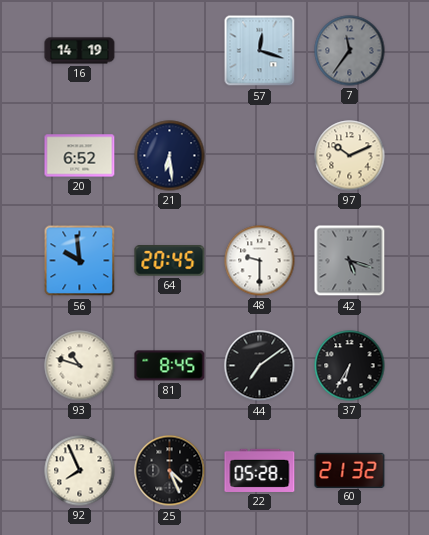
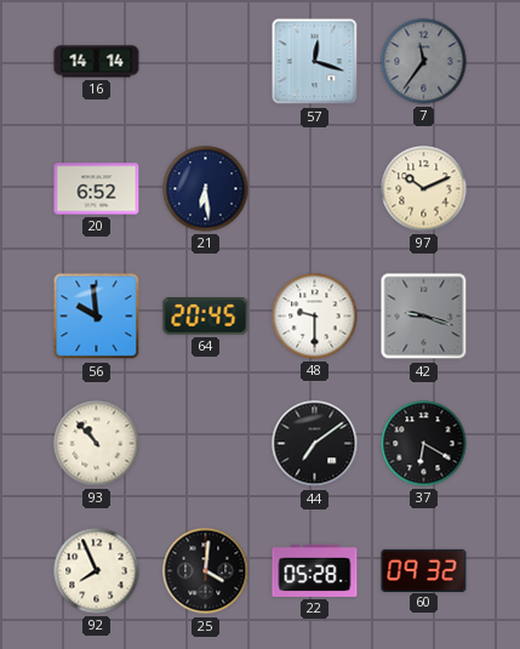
16: 14:19 -> 14:14 (97, 62)
42: 5:18 -> 9:18 (424, 317)
93: 10:48 -> 10:53 (97, 444)
81: 8:45 -> none (170, 366)
37: 6:35 -> 6:20 (424, 444)
25: 4:26 -> 4:01 (206, 571)
60: 21:32 -> 09:32 (424, 570)
